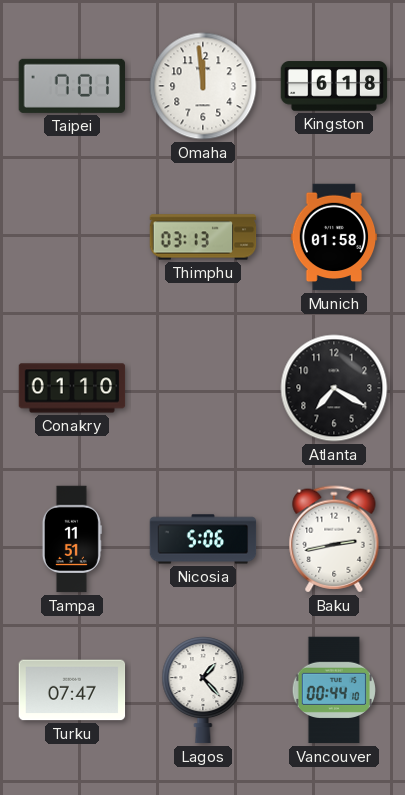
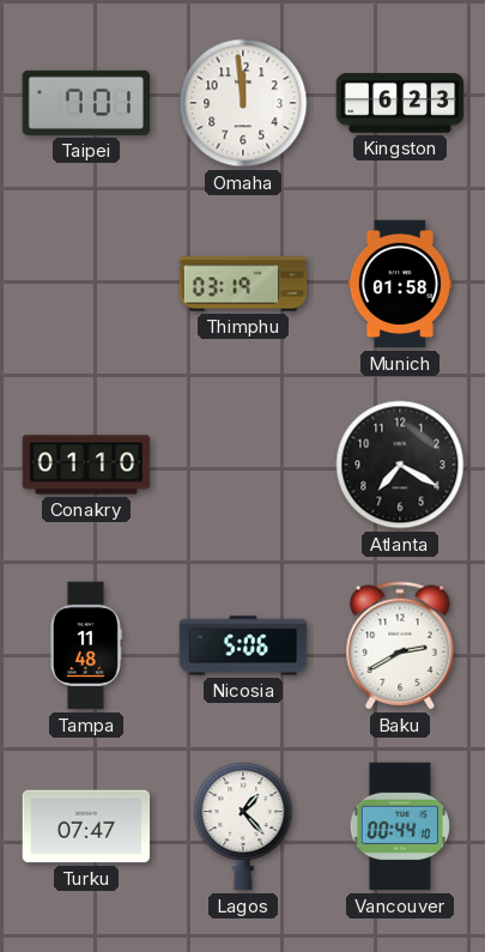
Kingston: 6:18 -> 6:23 (400, 103)
Thimphu: 03:13 -> 03:19 (243, 284)
Tampa: 11:51 -> 11:48 (86, 645)
Baku: 2:43 -> 2:40 (400, 645)
